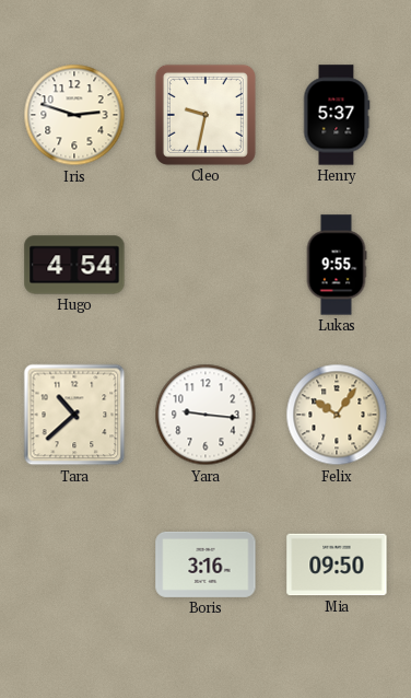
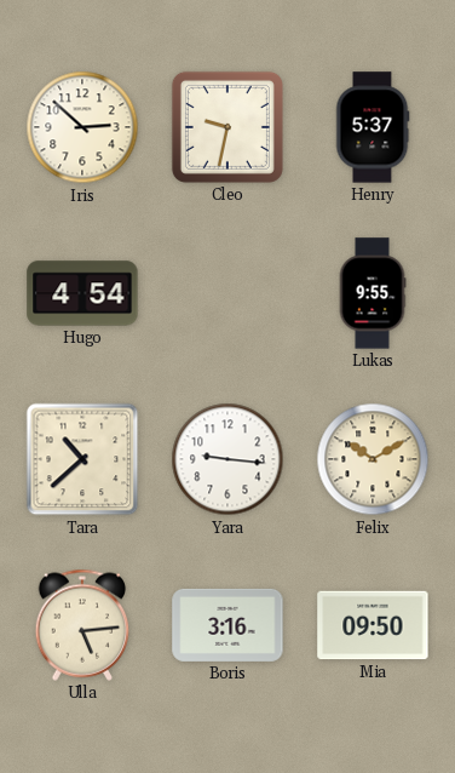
Iris: 2:48 -> 2:52 (82, 127)
Felix: 10:06 -> 10:10 (373, 459)
Ulla: none -> 5:14 (82, 625)
